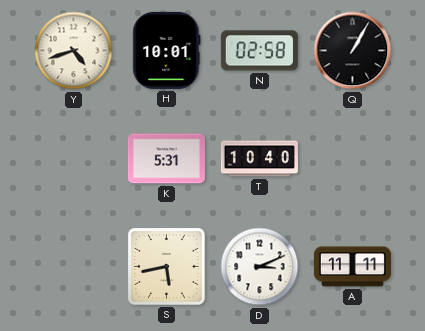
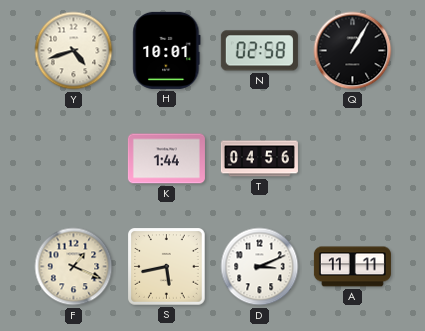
K: 5:31 -> 1:44 (166, 159)
T: 10:40 -> 04:56 (259, 159)
F: none -> 1:19 (74, 267)
